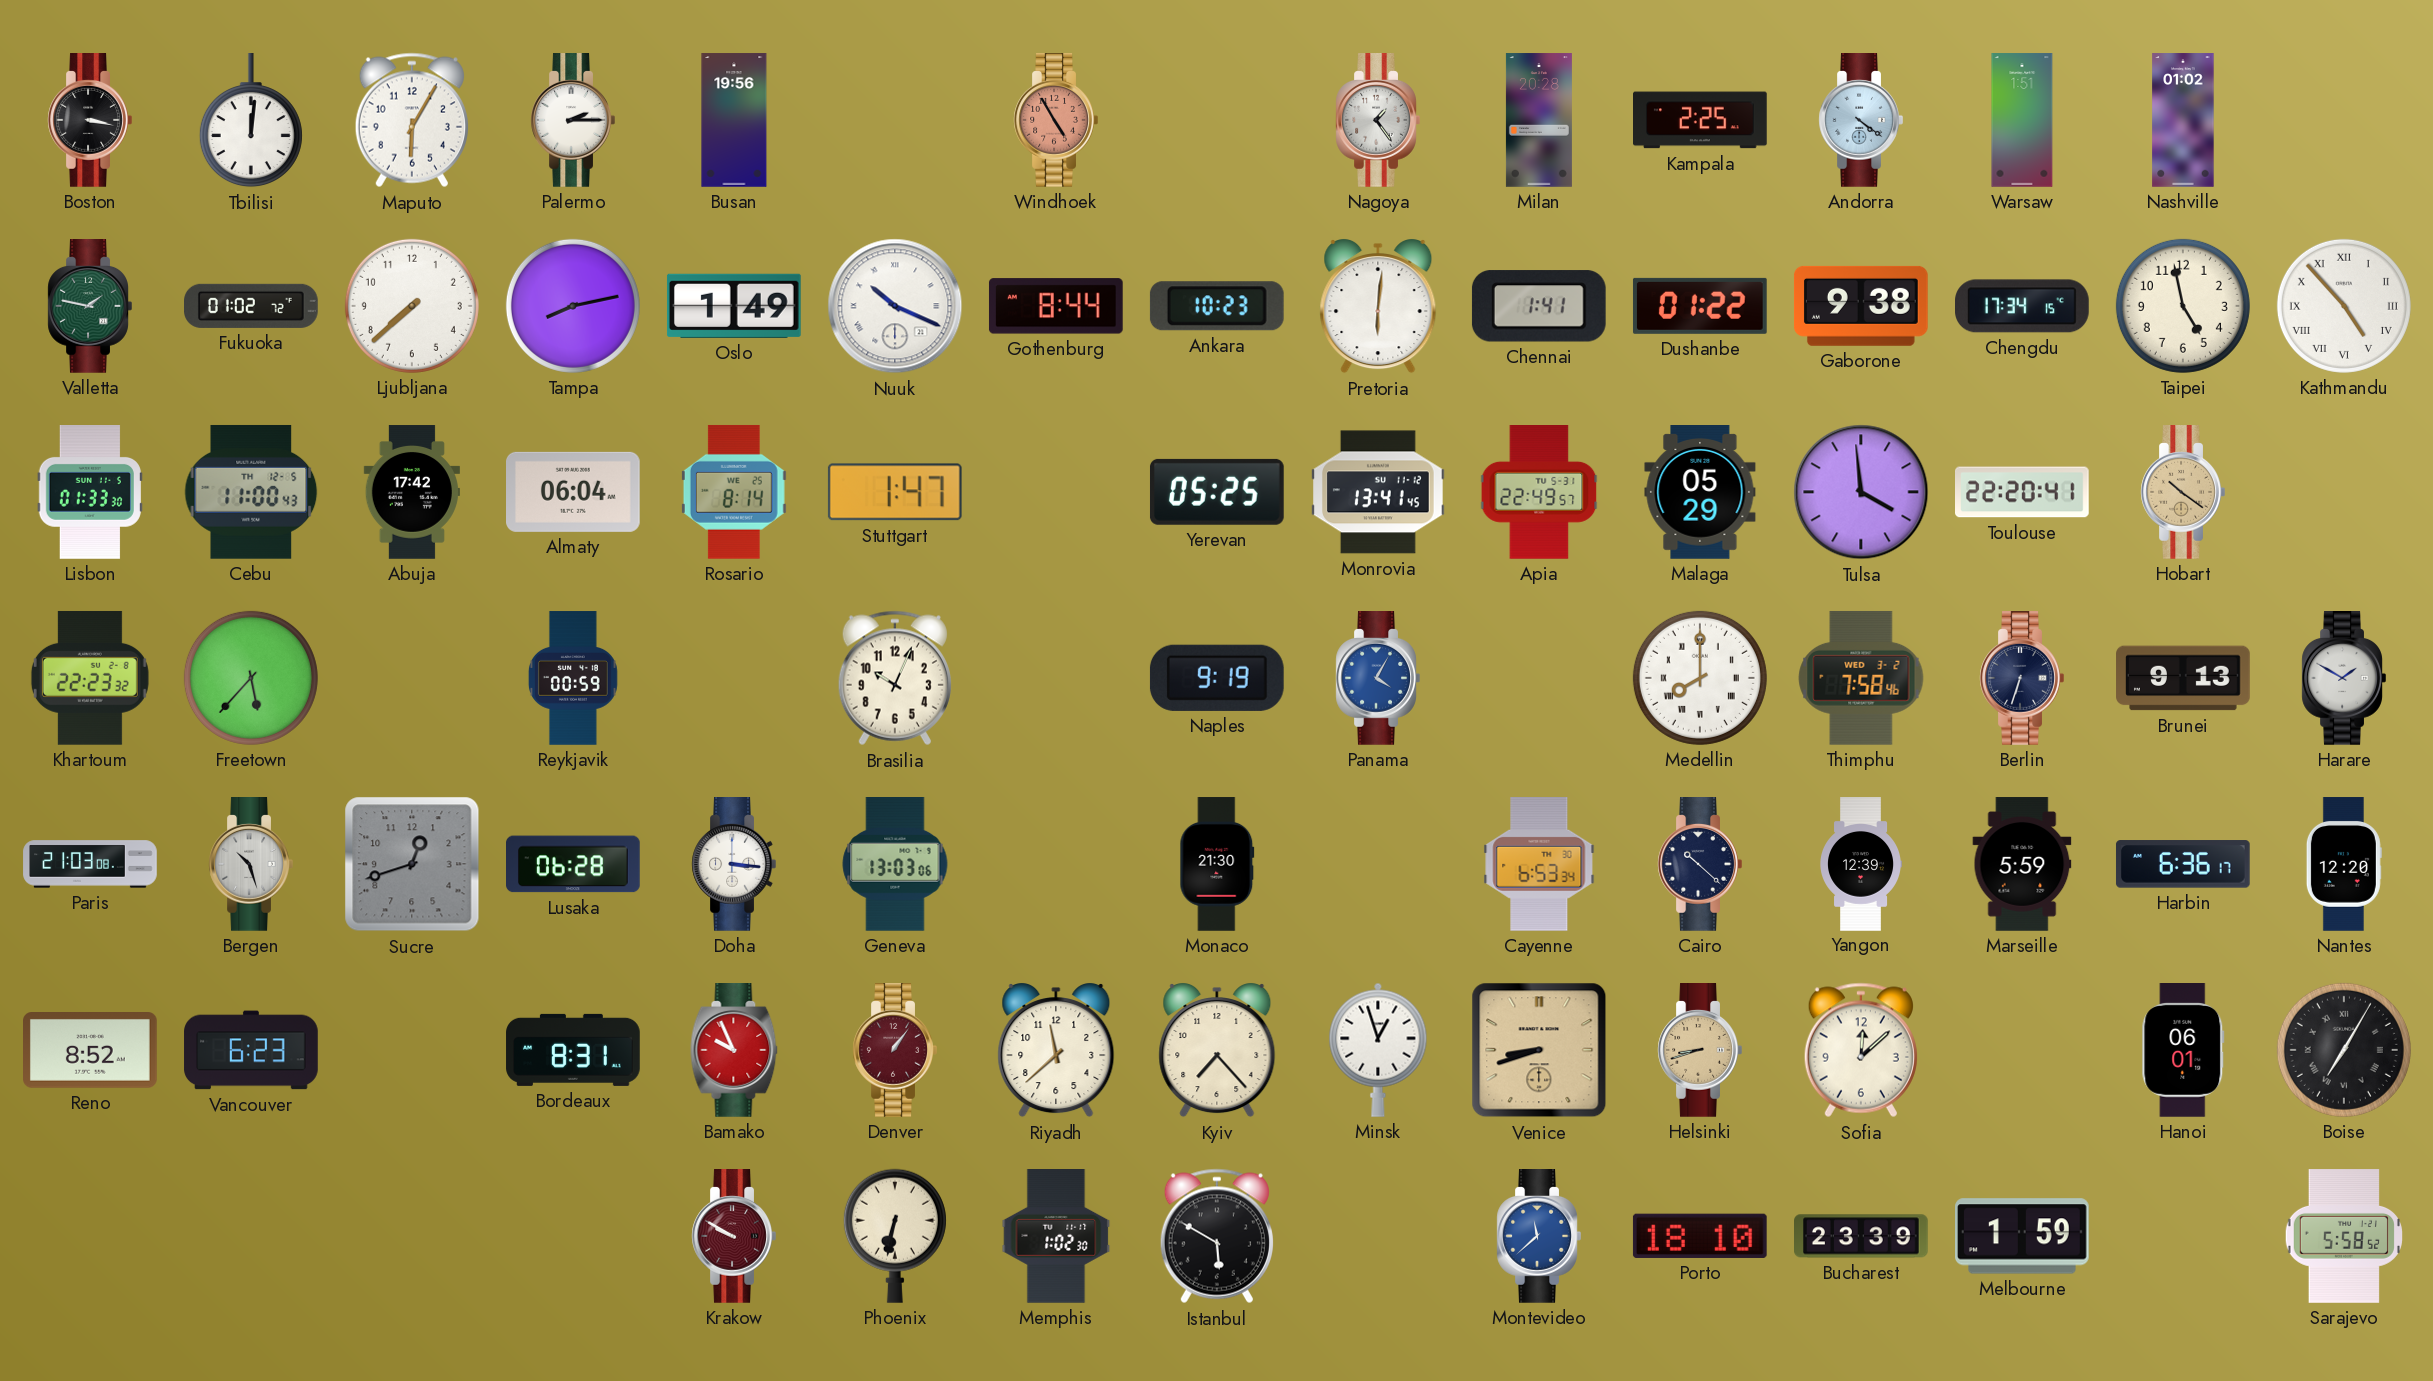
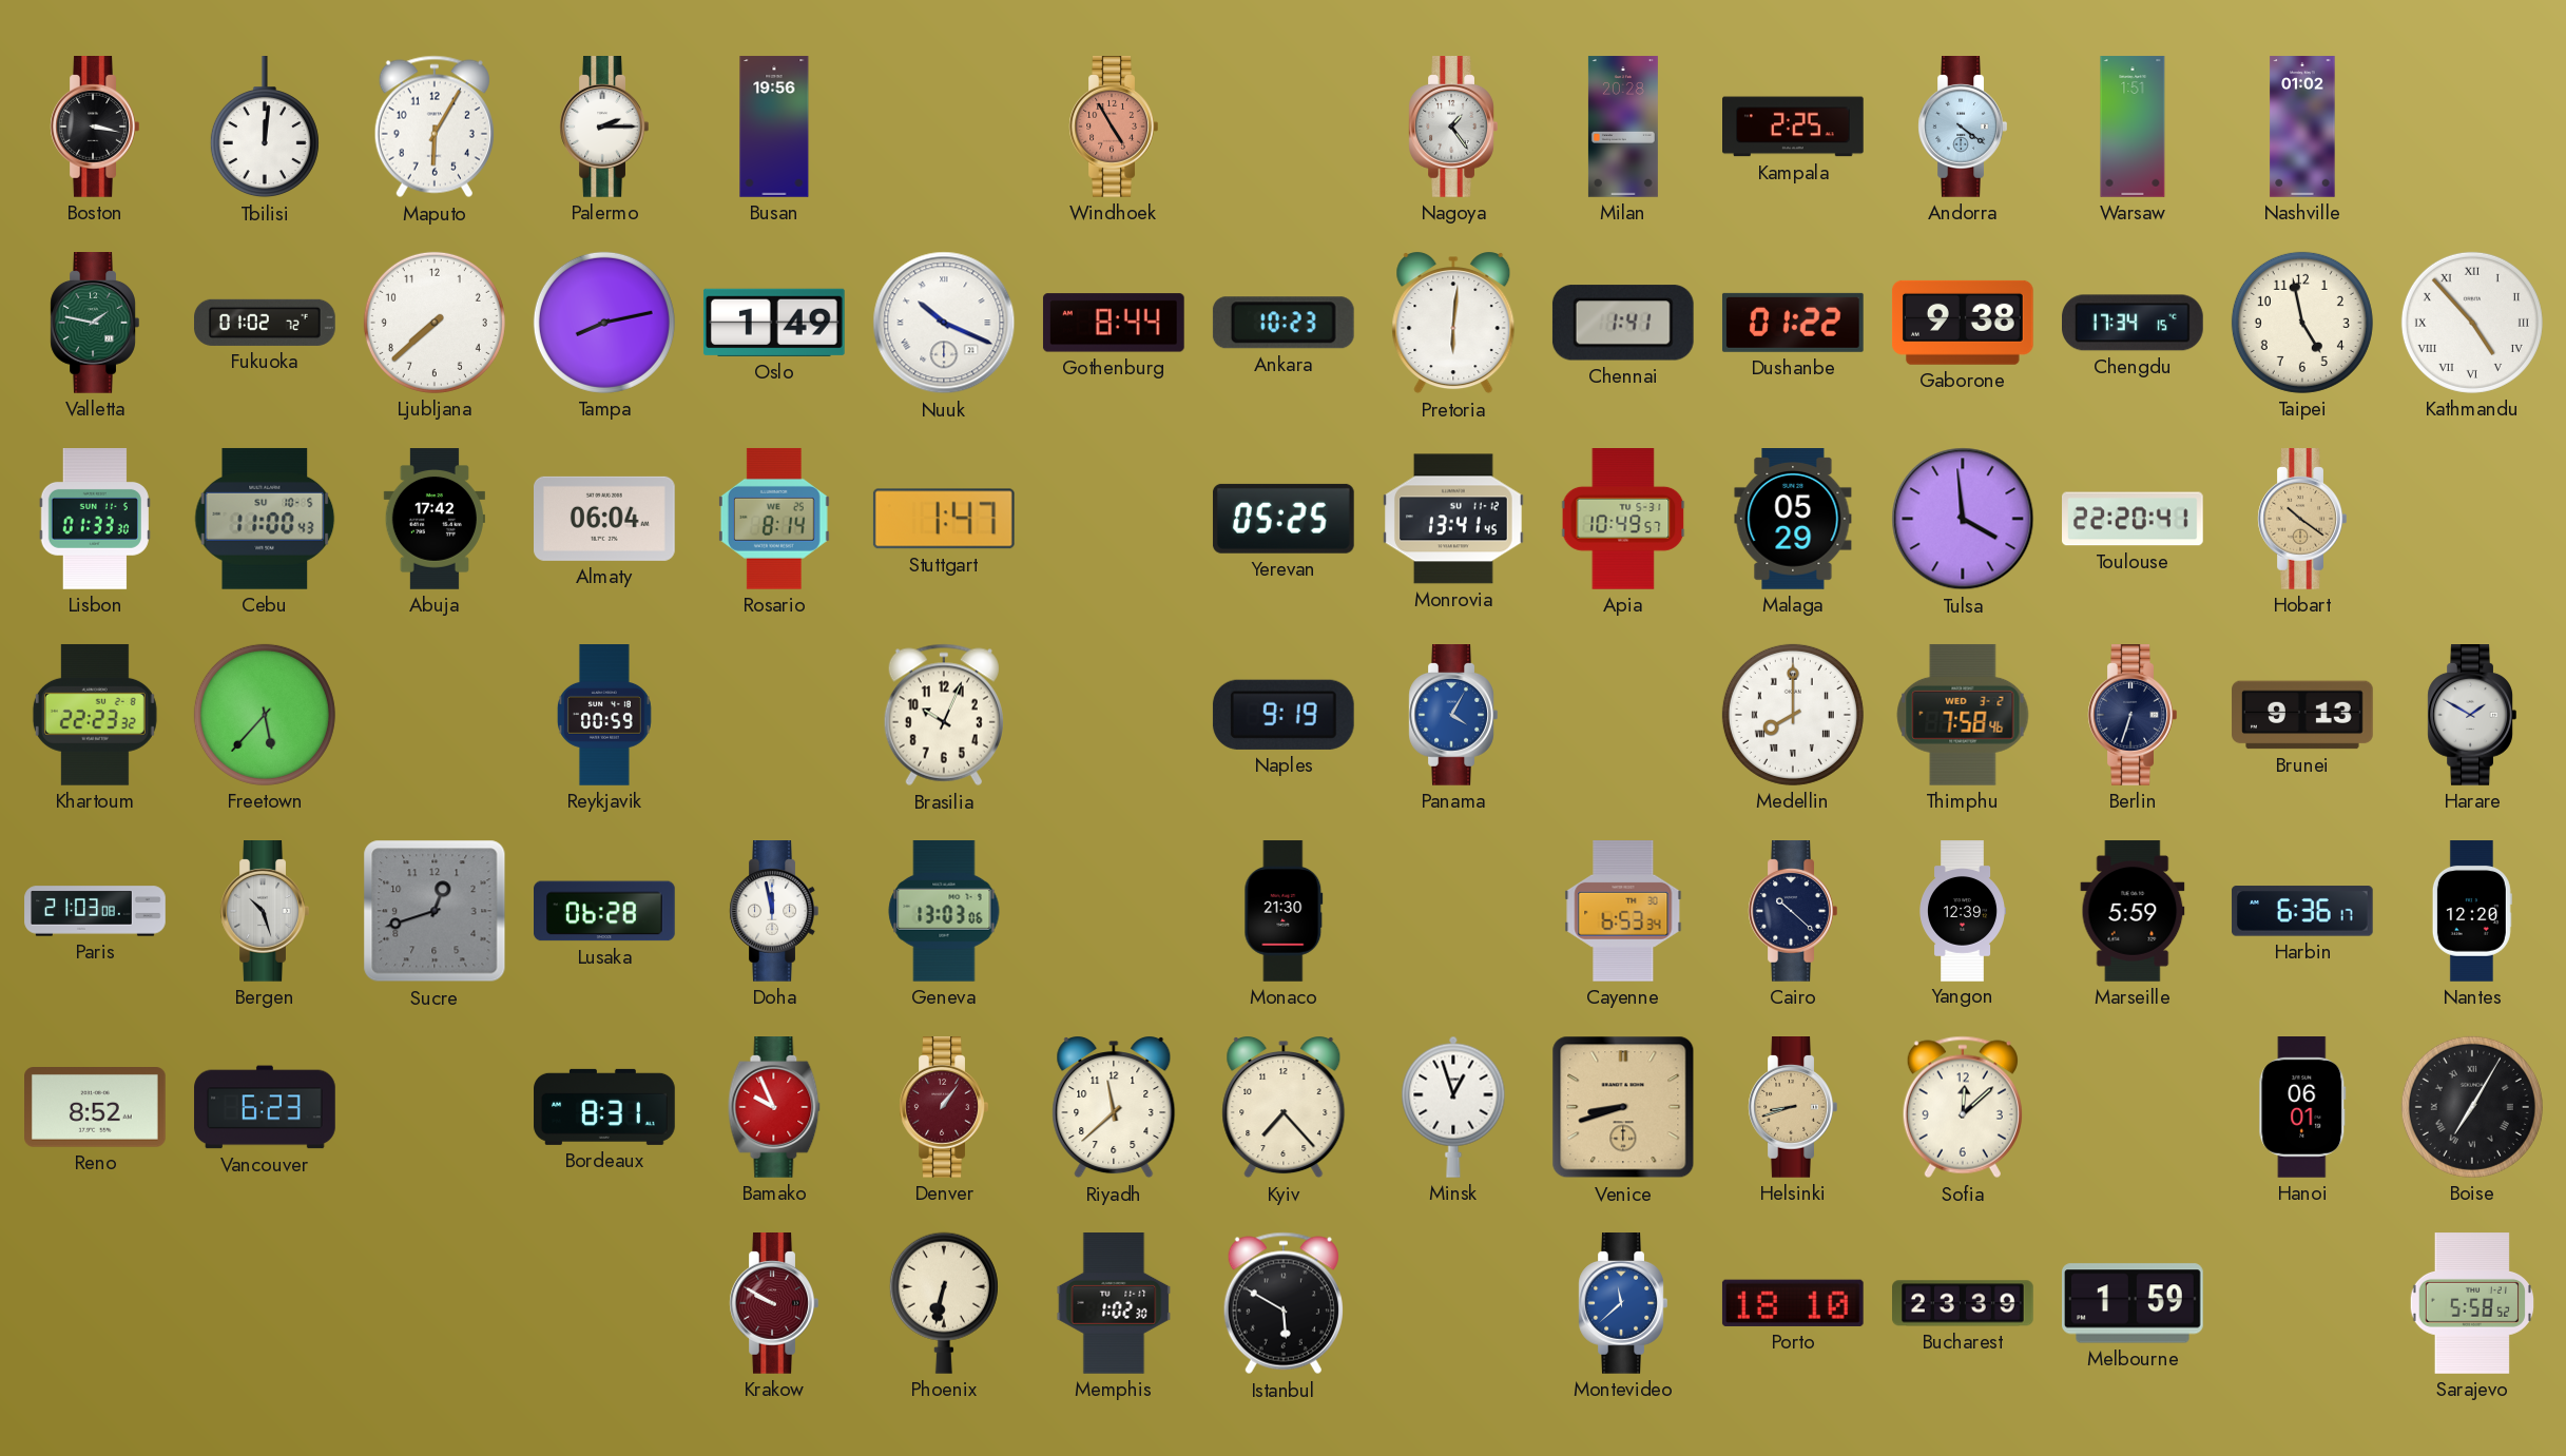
Cebu date: TH 12-5 -> SU 10-5 (265, 519)
Apia: 22:49 -> 10:49 (1623, 520)
Doha: 3:16 -> 11:58 (774, 912)
